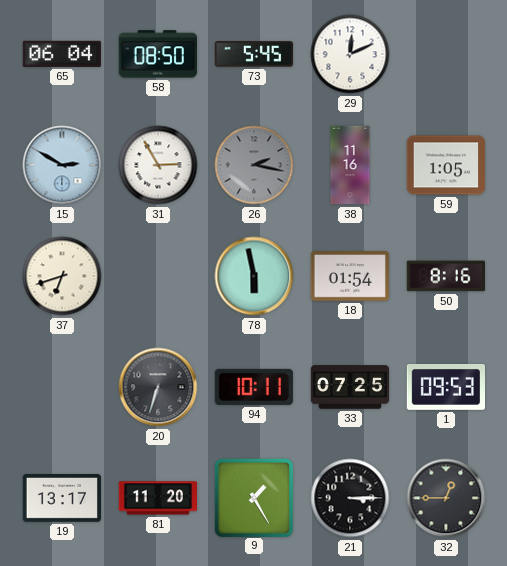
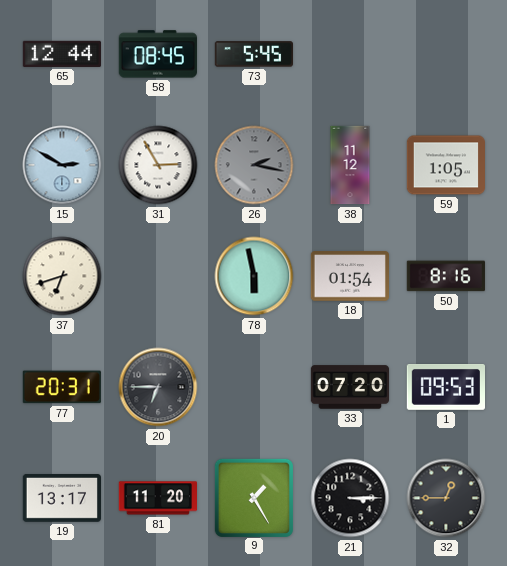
65: 06:04 -> 12:44 (62, 54)
58: 08:50 -> 08:45 (158, 54)
29: 12:11 -> none (350, 54)
38: 11:16 -> 11:12 (350, 165)
77: none -> 20:31 (62, 387)
20: 6:33 -> 6:45 (158, 387)
94: 10:11 -> none (254, 387)
33: 07:25 -> 07:20 (350, 387)
